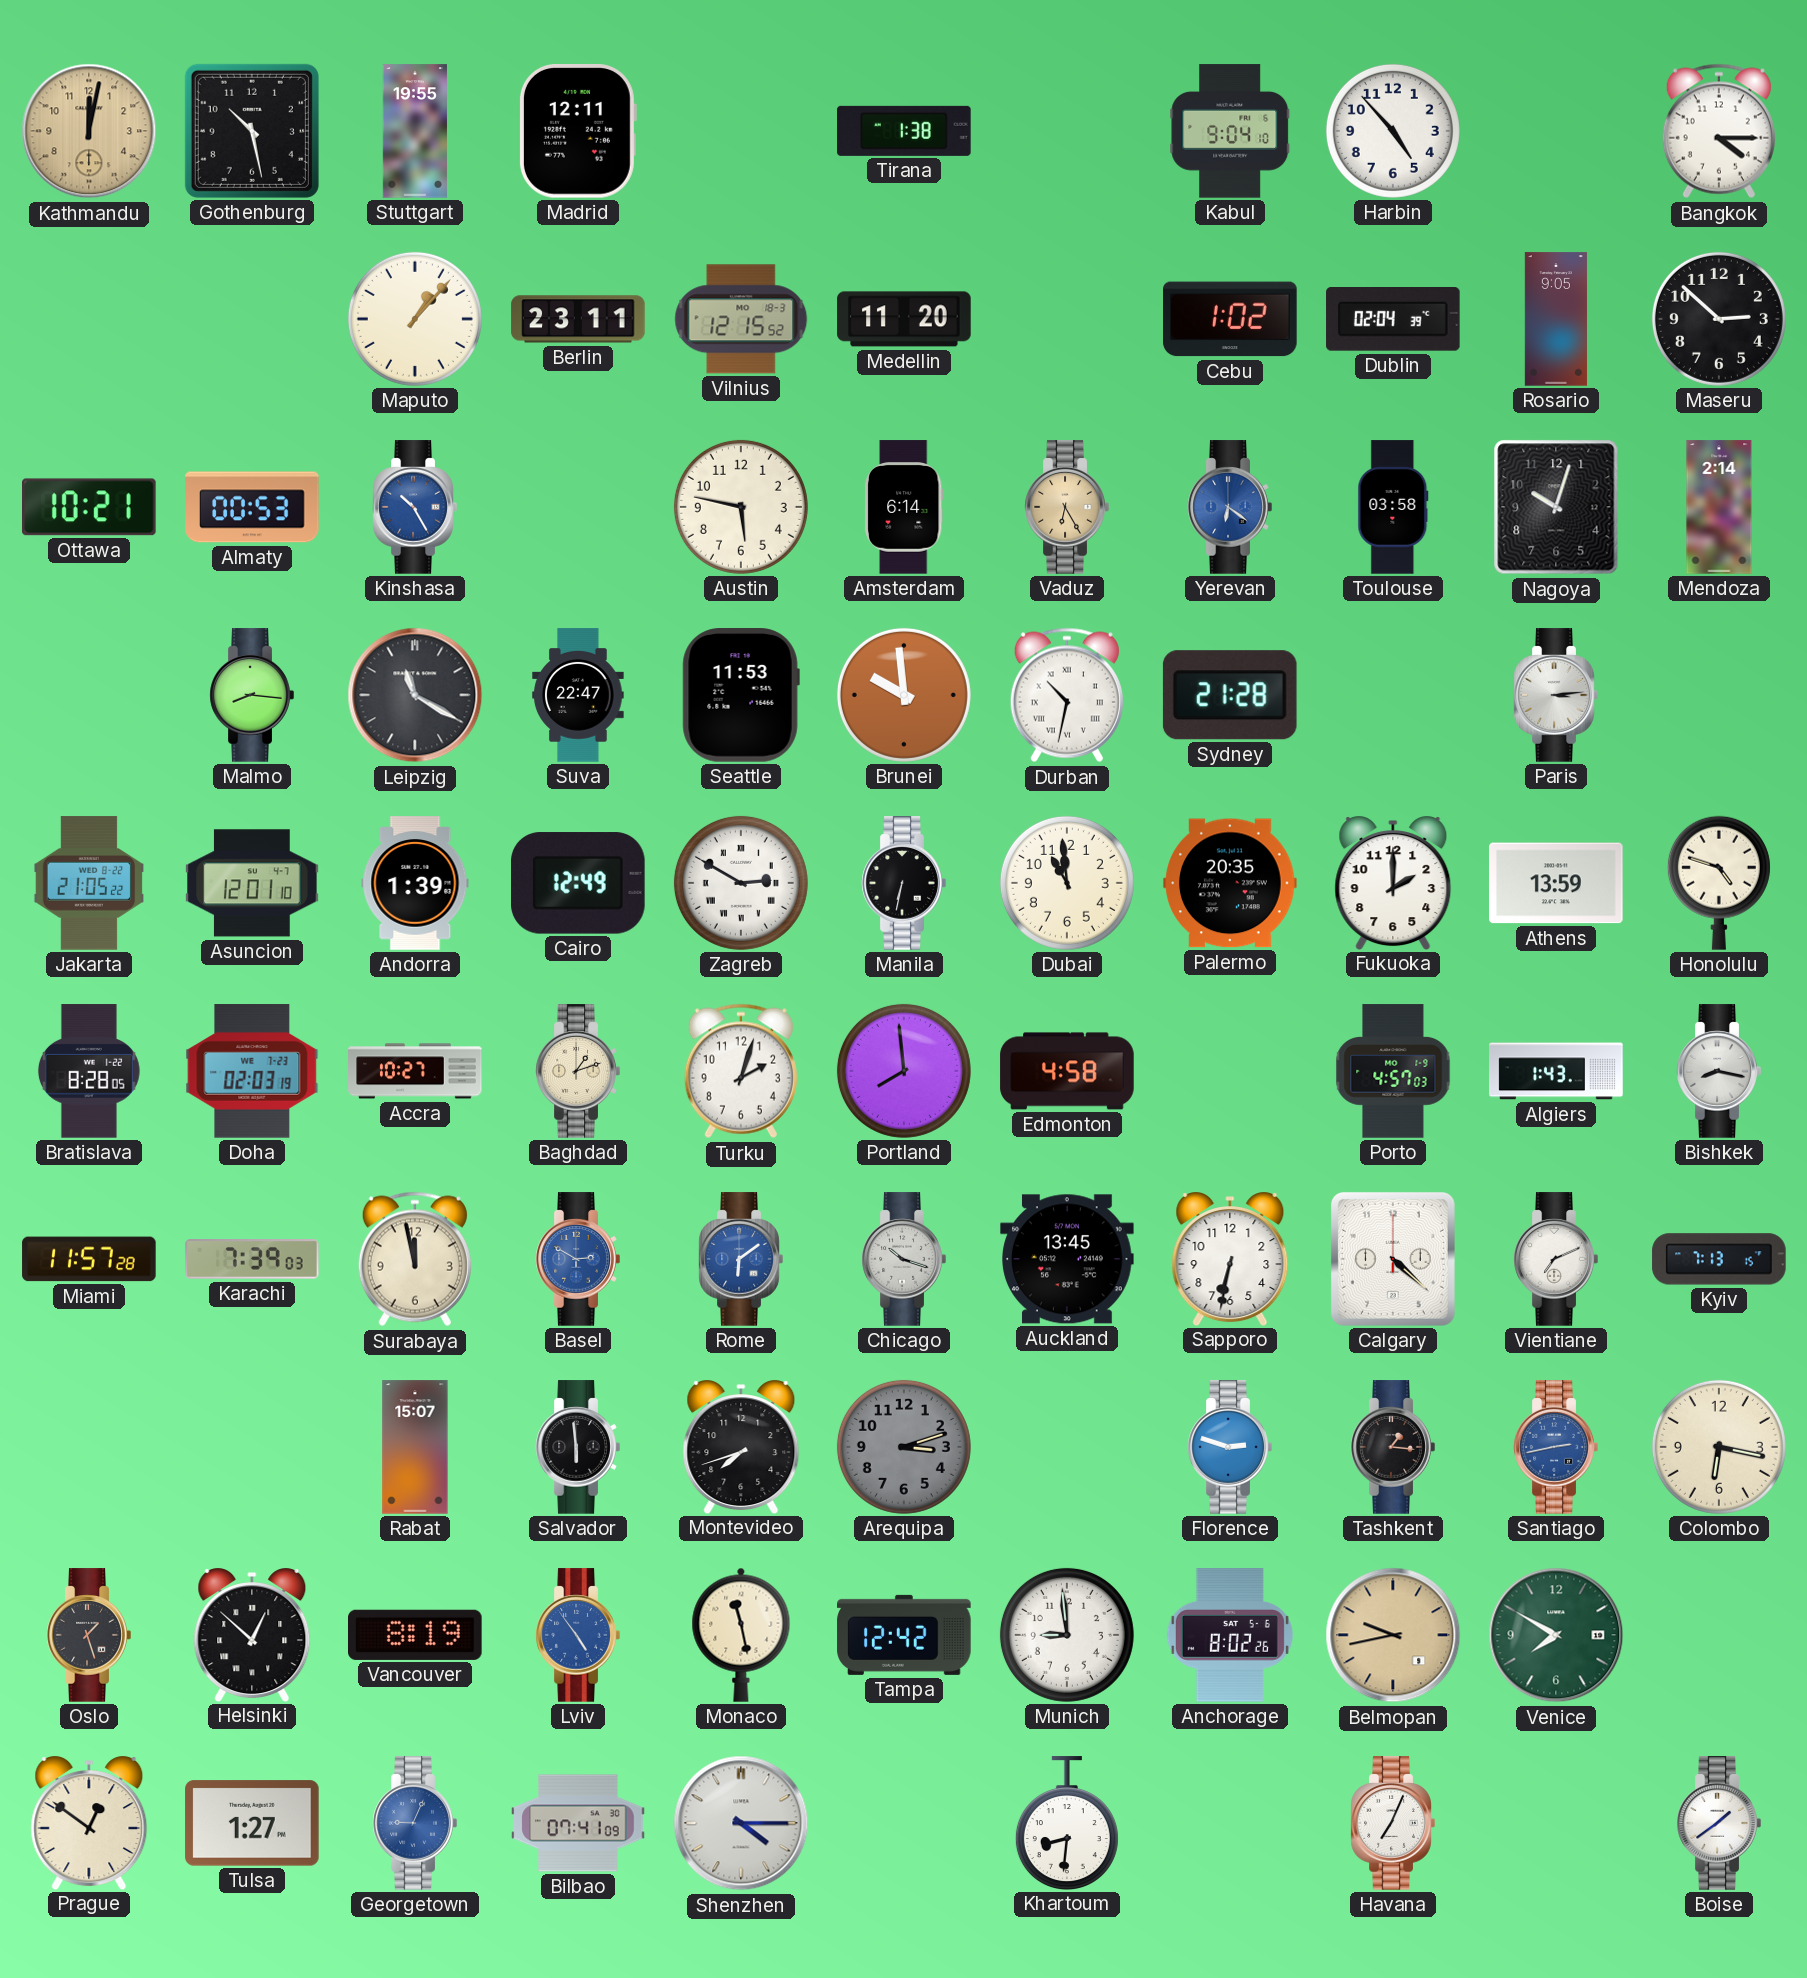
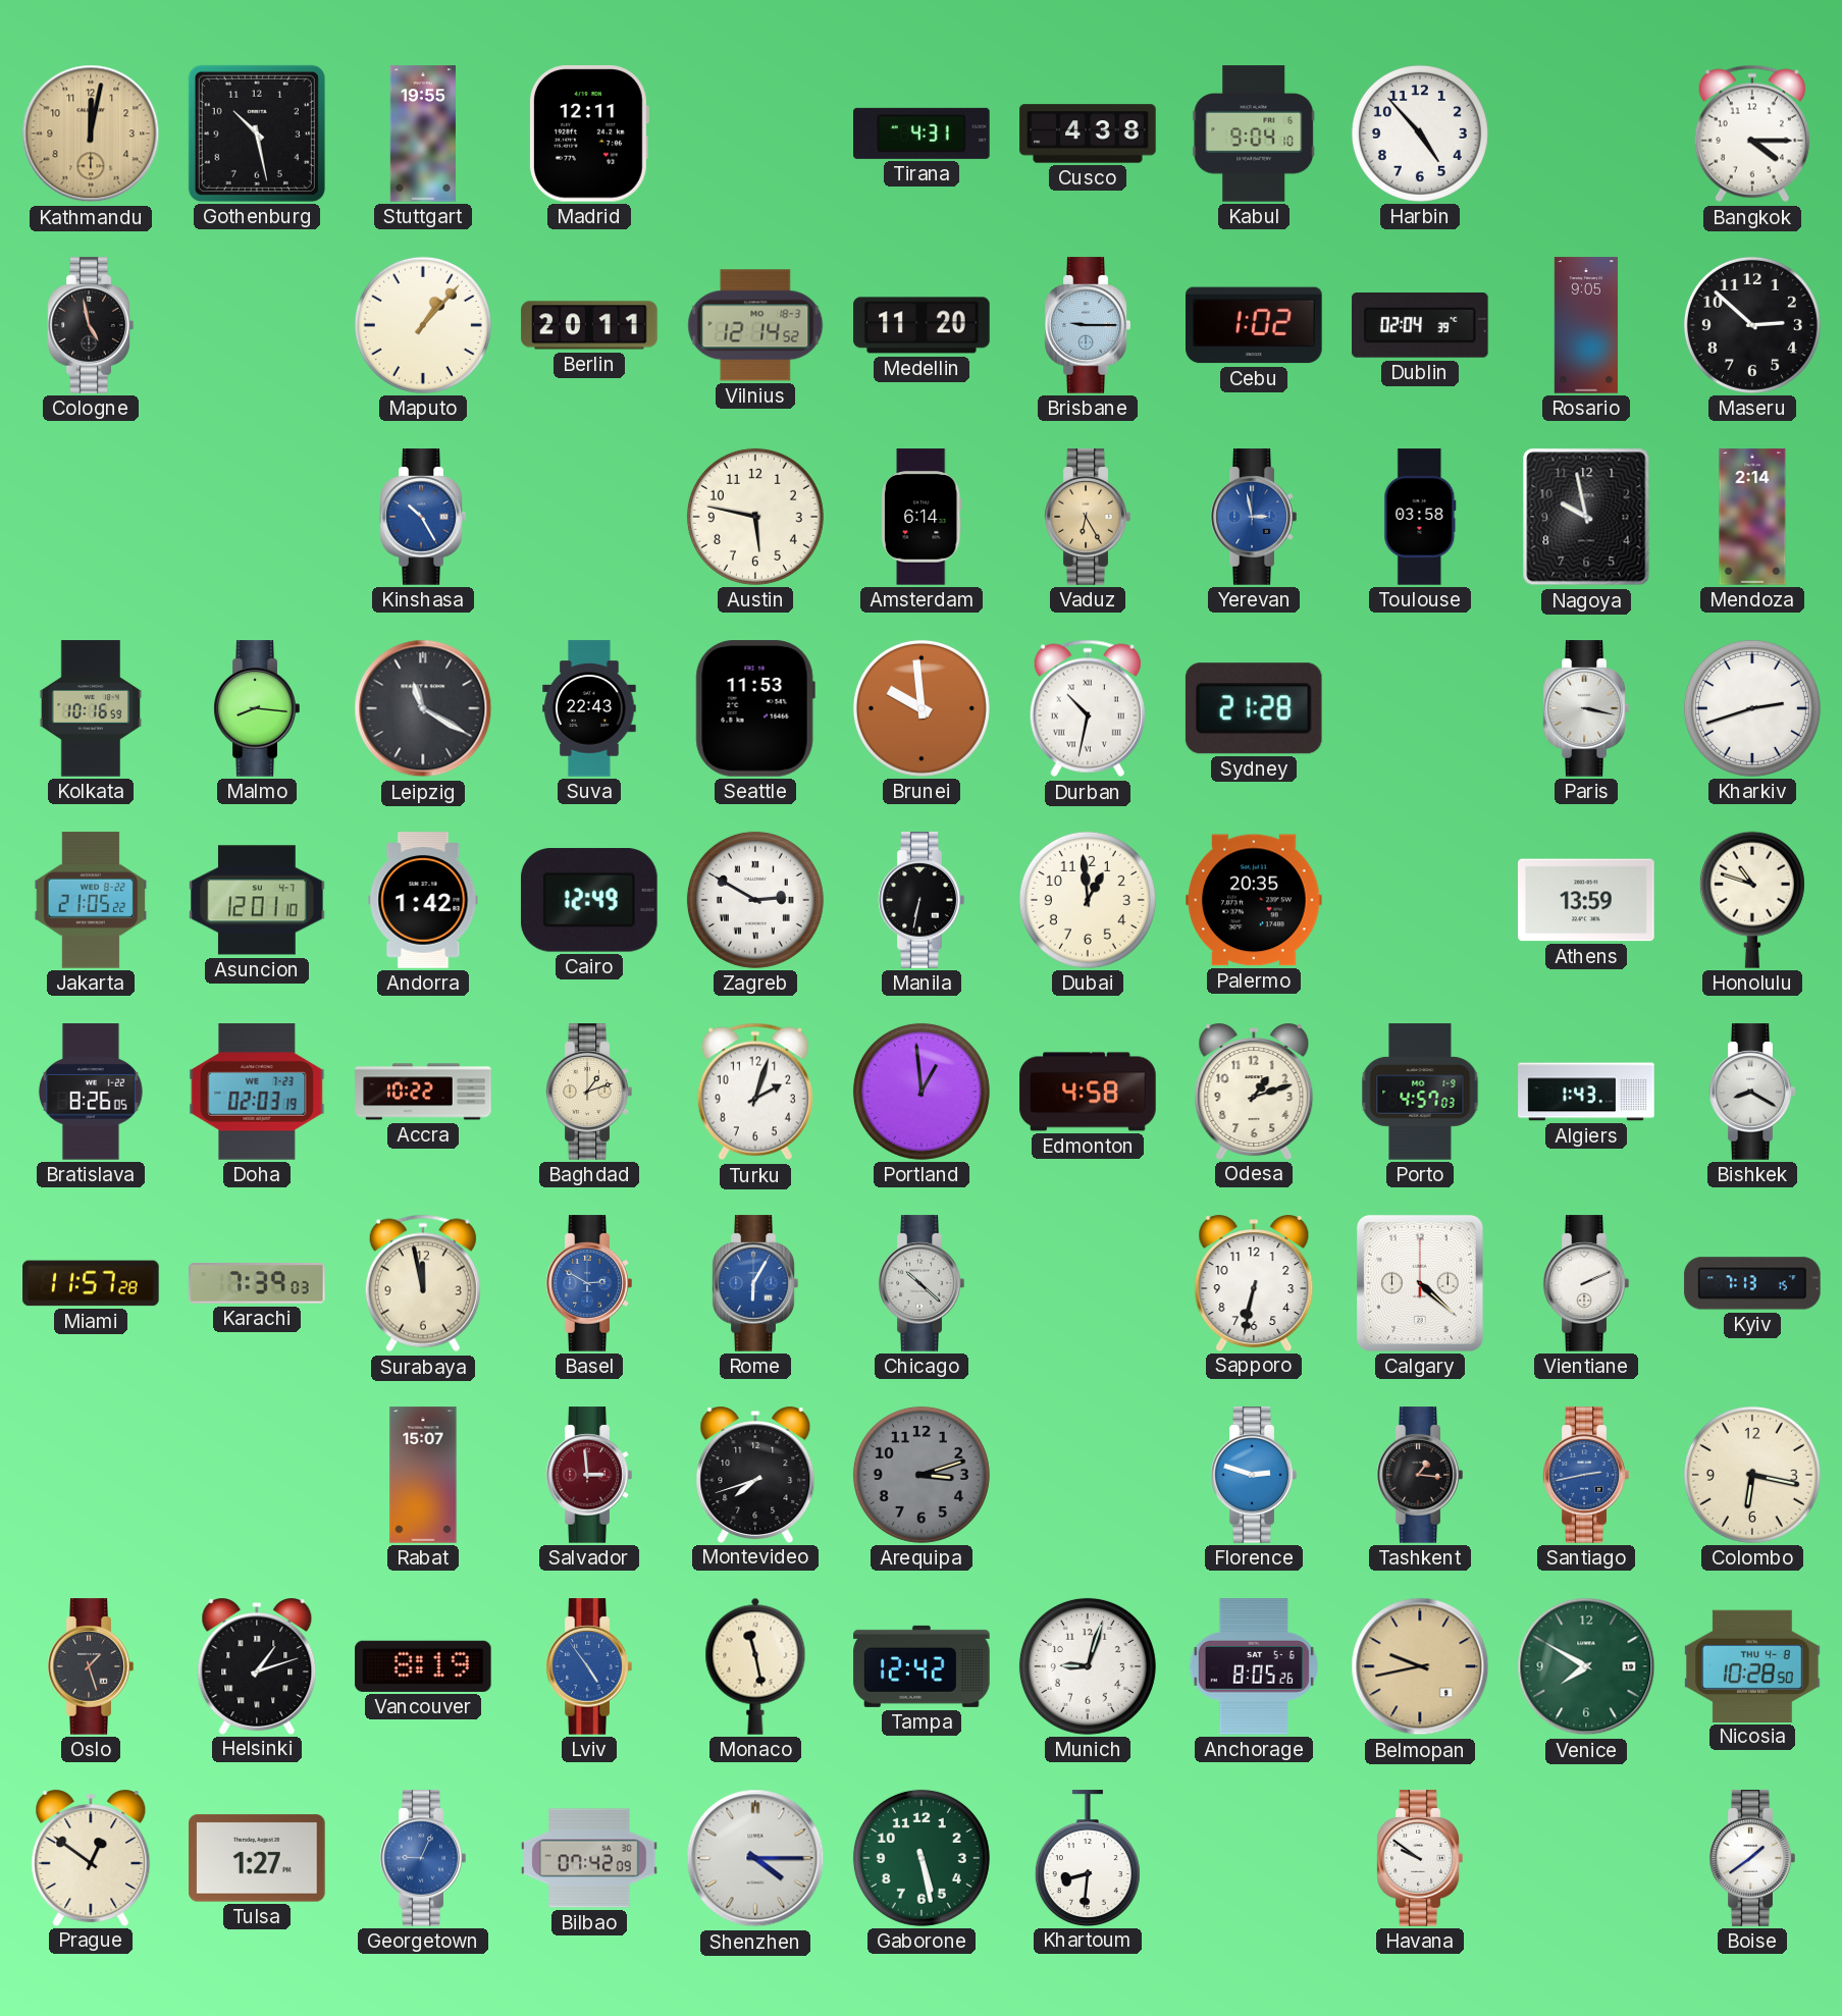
Tirana: 1:38 -> 4:31 (922, 134)
Cusco: none -> 4:38 (1088, 134)
Cologne: none -> 4:58 (91, 325)
Berlin: 23:11 -> 20:11 (589, 325)
Vilnius: 12:15 -> 12:14 (755, 325)
Brisbane: none -> 9:15 (1088, 325)
Ottawa: 10:21 -> none (90, 507)
Almaty: 00:53 -> none (252, 507)
Yerevan: 6:21 -> 2:58 (1254, 517)
Nagoya: 10:03 -> 9:58 (1586, 517)
Kolkata: none -> 10:16 (91, 708)
Suva: 22:47 -> 22:43 (589, 708)
Paris: 3:14 -> 3:17 (1586, 708)
Kharkiv: none -> 2:42 (1752, 708)
Andorra: 1:39 -> 1:42 (423, 900)
Dubai: 10:59 -> 12:59 (1088, 900)
Fukuoka: 2:00 -> none (1393, 882)
Honolulu: 4:48 -> 10:48 (1752, 900)
Bratislava: 8:28 -> 8:26 (91, 1092)
Accra: 10:27 -> 10:22 (423, 1092)
Portland: 7:59 -> 12:59 (922, 1092)
Odesa: none -> 1:12 (1254, 1091)
Bishkek: 8:17 -> 8:20 (1752, 1092)
Rome: 6:09 -> 6:05 (755, 1283)
Chicago: 10:18 -> 10:22 (922, 1283)
Auckland: 13:45 -> none (1067, 1259)
Vientiane: 7:11 -> 2:11 (1586, 1283)
Salvador: 5:59 -> 2:59 (589, 1475)
Salvador dial: black -> burgundy (589, 1475)
Helsinki: 12:52 -> 1:12 (257, 1665)
Munich: 8:59 -> 9:03 (1088, 1666)
Anchorage: 8:02 -> 8:05 (1254, 1666)
Nicosia: none -> 10:28 (1752, 1665)
Bilbao: 07:41 -> 07:42 (589, 1858)
Gaborone: none -> 5:28 (922, 1858)
Havana: 7:04 -> 9:51 (1420, 1858)
